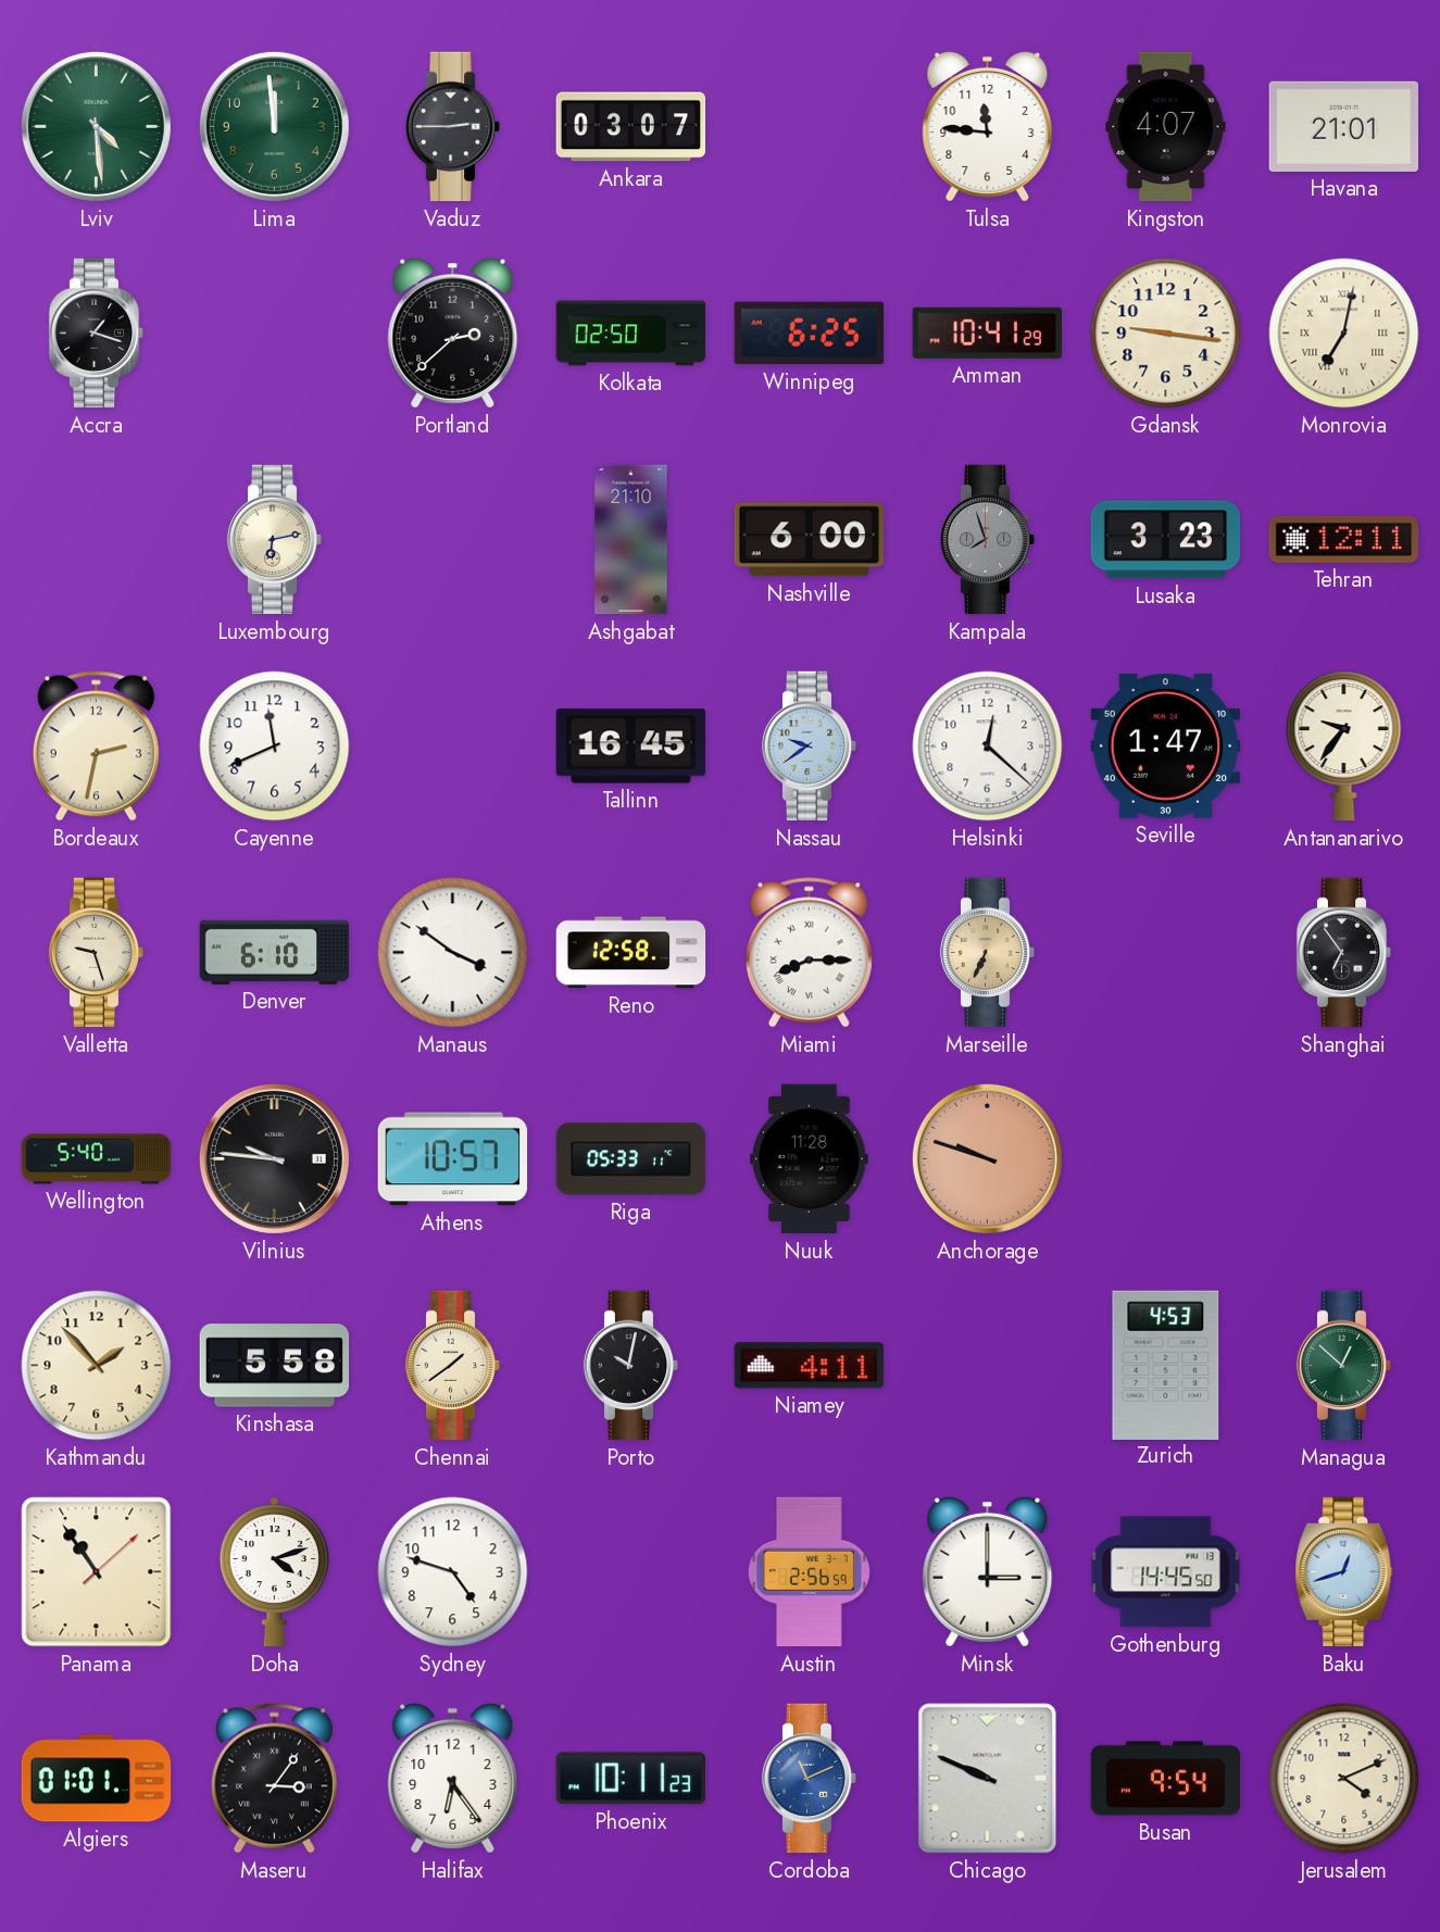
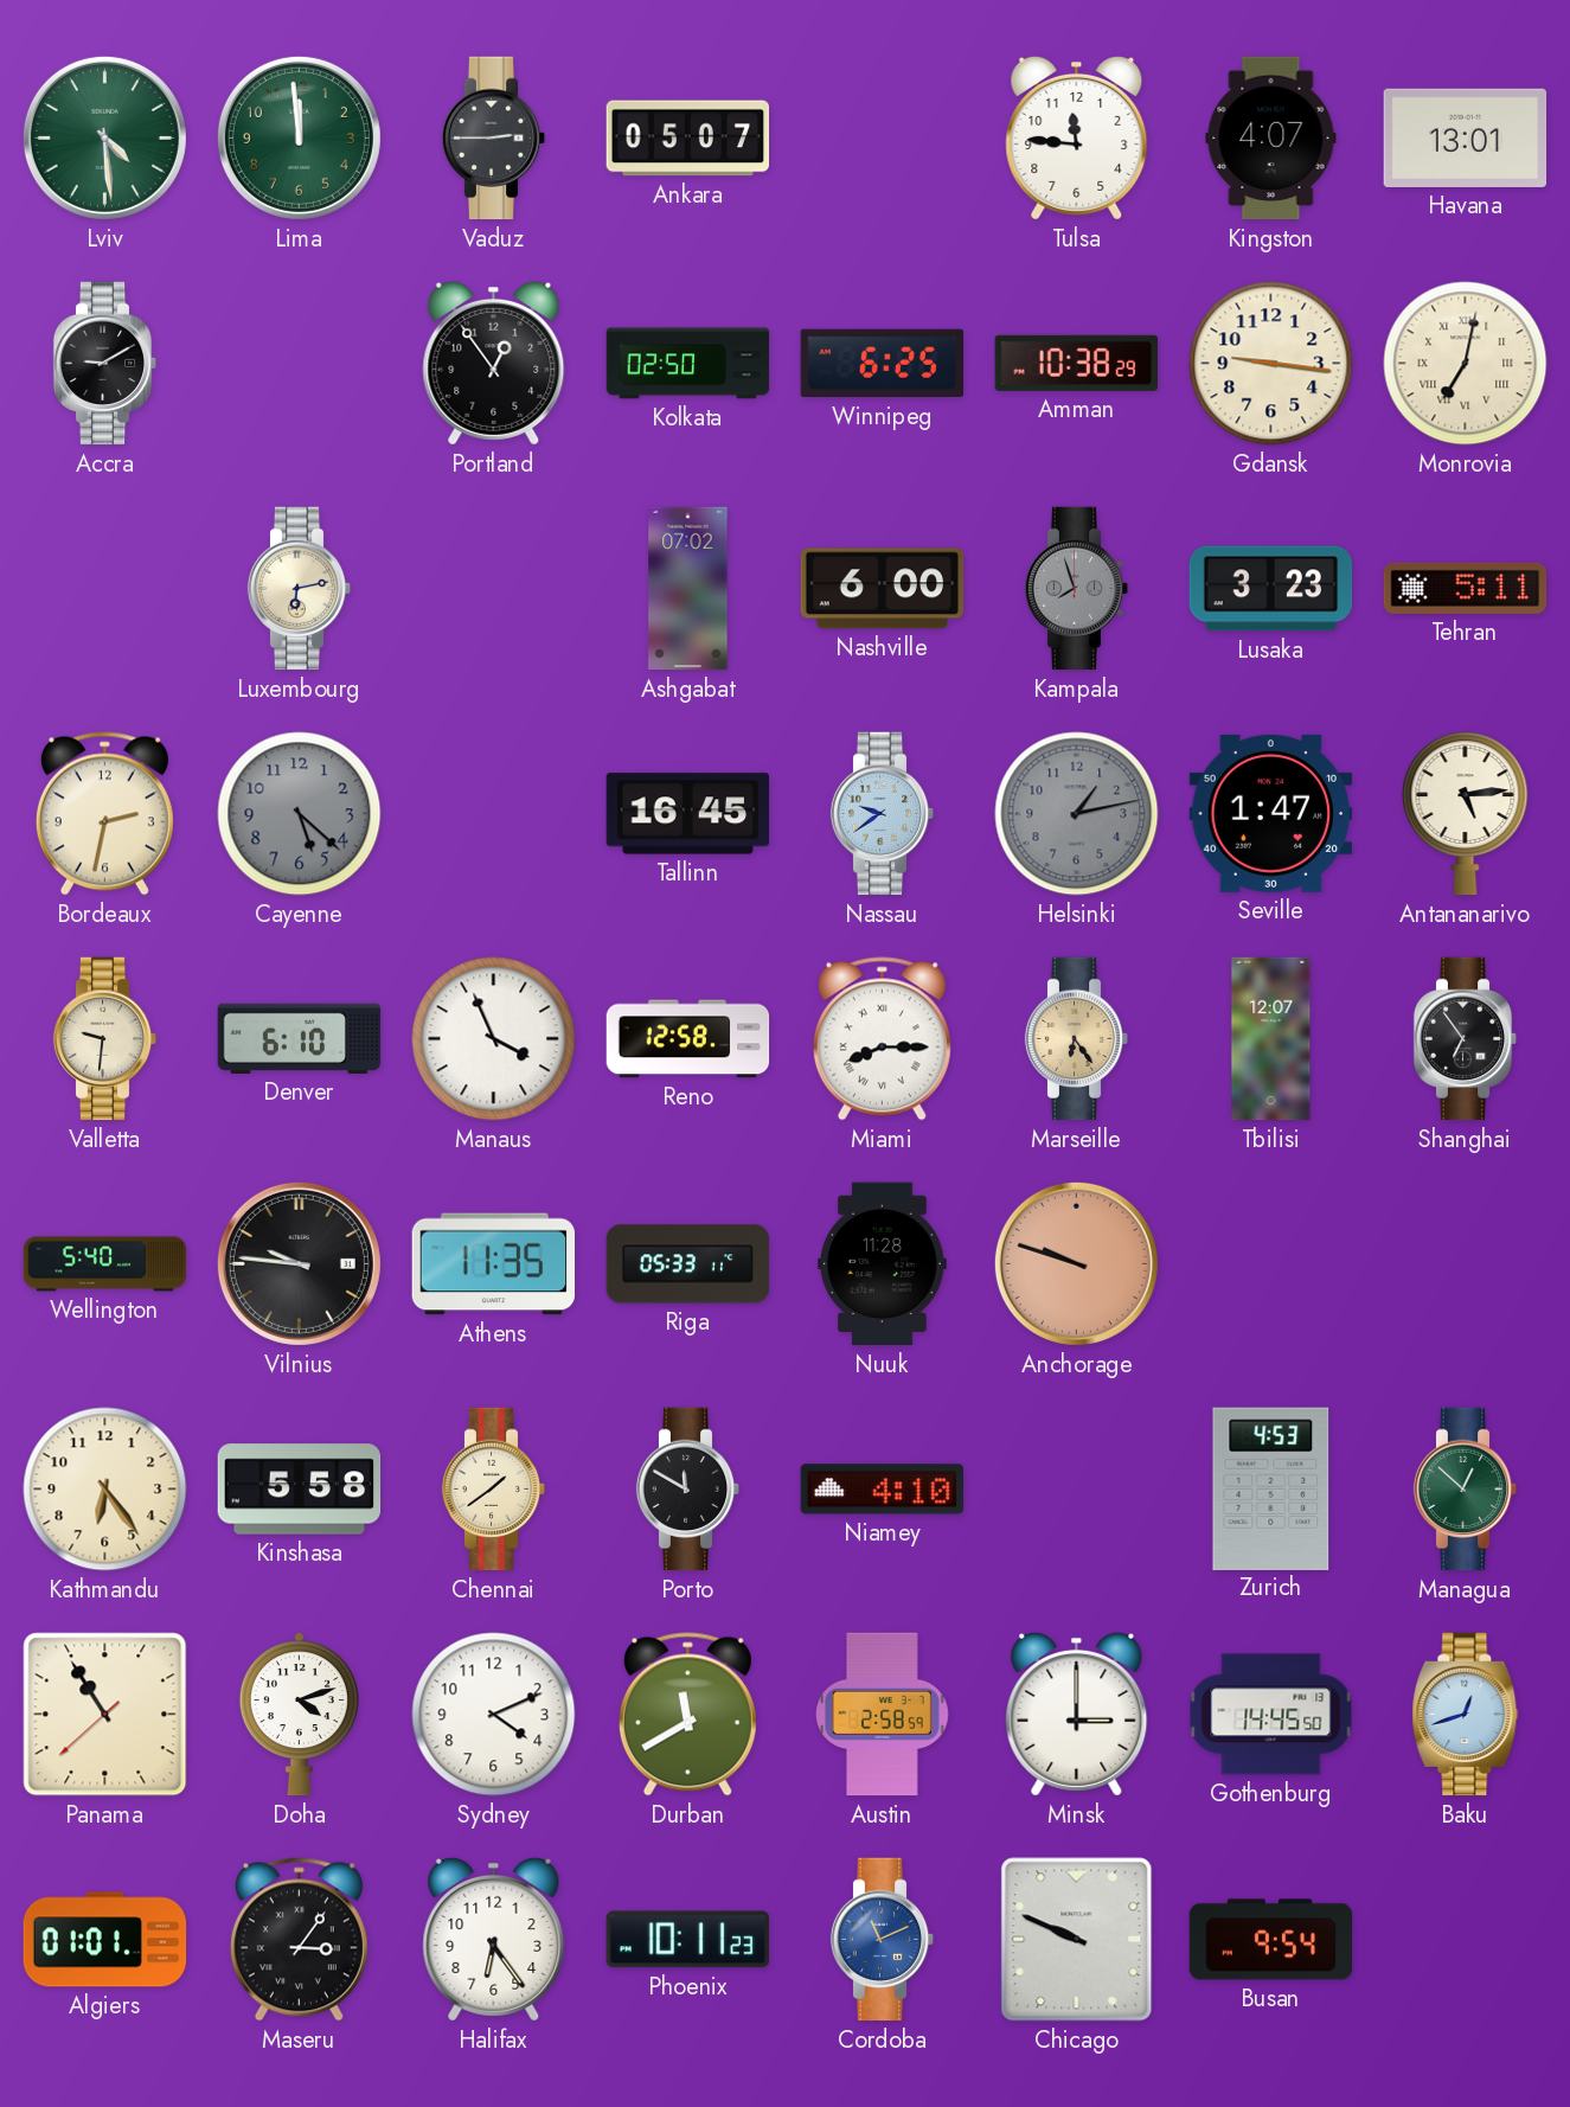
Ankara: 03:07 -> 05:07 (688, 139)
Havana: 21:01 -> 13:01 (1466, 137)
Accra: 1:18 -> 9:10 (105, 364)
Portland: 2:38 -> 12:54 (494, 363)
Amman: 10:41 -> 10:38 (1076, 363)
Ashgabat: 21:10 -> 07:02 (688, 589)
Tehran: 12:11 -> 5:11 (1466, 588)
Cayenne: 11:41 -> 5:22 (300, 814)
Cayenne dial: white -> grey (300, 814)
Helsinki: 12:22 -> 1:13 (1077, 814)
Helsinki dial: white -> grey (1077, 814)
Antananarivo: 9:36 -> 5:14 (1466, 814)
Valletta: 9:27 -> 9:31 (105, 1039)
Manaus: 3:51 -> 3:56 (494, 1039)
Marseille: 6:34 -> 6:24 (1077, 1039)
Tbilisi: none -> 12:07 (1271, 1039)
Athens: 10:57 -> 11:35 (494, 1264)
Kathmandu: 1:53 -> 6:24 (105, 1490)
Porto: 10:02 -> 11:50 (688, 1490)
Niamey: 4:11 -> 4:10 (883, 1490)
Panama: 10:54:08 -> 10:54:38 (105, 1715)
Sydney: 4:48 -> 4:11 (494, 1715)
Durban: none -> 11:40 (687, 1715)
Austin: 2:56 -> 2:58 (882, 1715)
Jerusalem: 4:11 -> none (1344, 1779)
